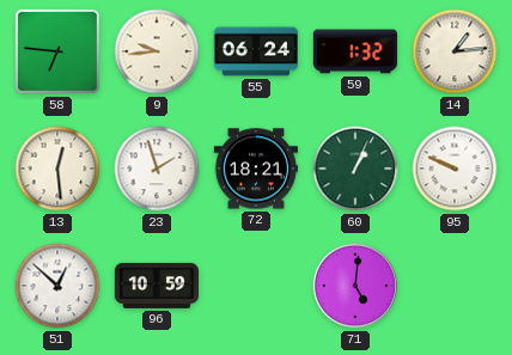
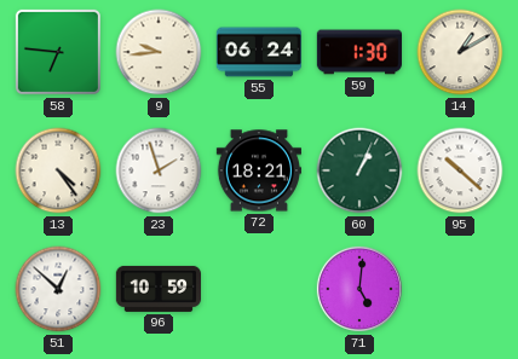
59: 1:32 -> 1:30 (358, 52)
14: 1:14 -> 1:10 (460, 52)
13: 12:29 -> 4:24 (58, 170)
95: 9:49 -> 10:22 (460, 170)
